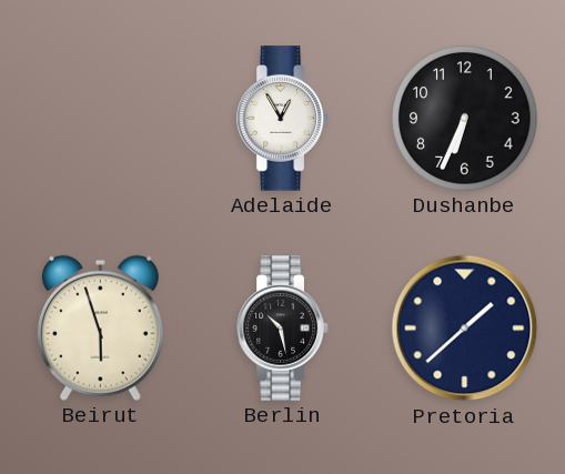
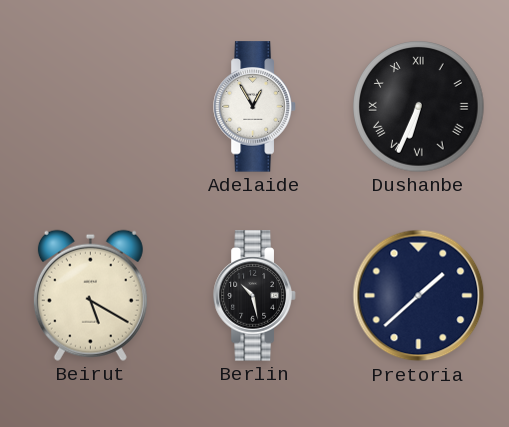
Dushanbe numerals: Arabic -> Roman (419, 107)
Beirut: 5:57 -> 5:20 (90, 295)
